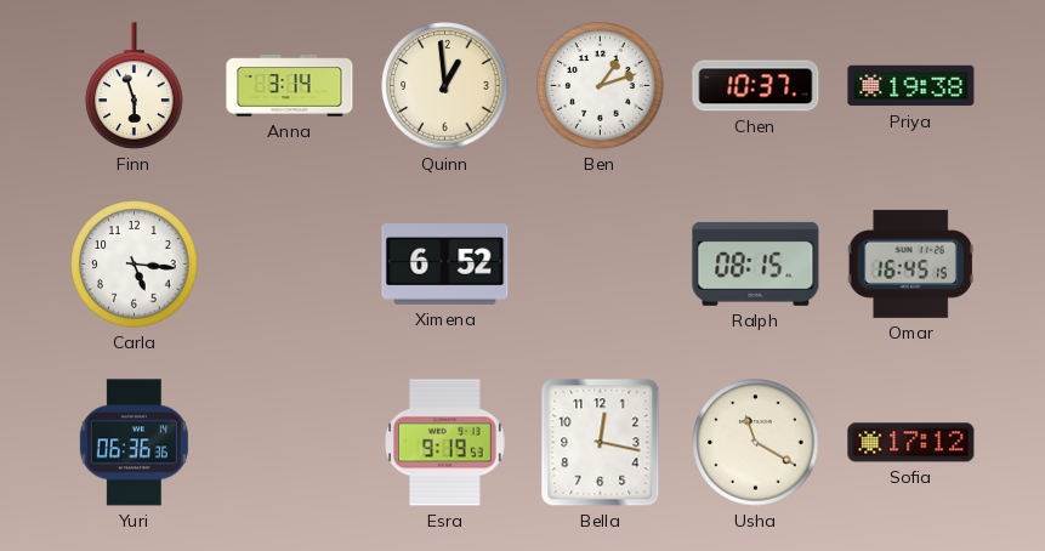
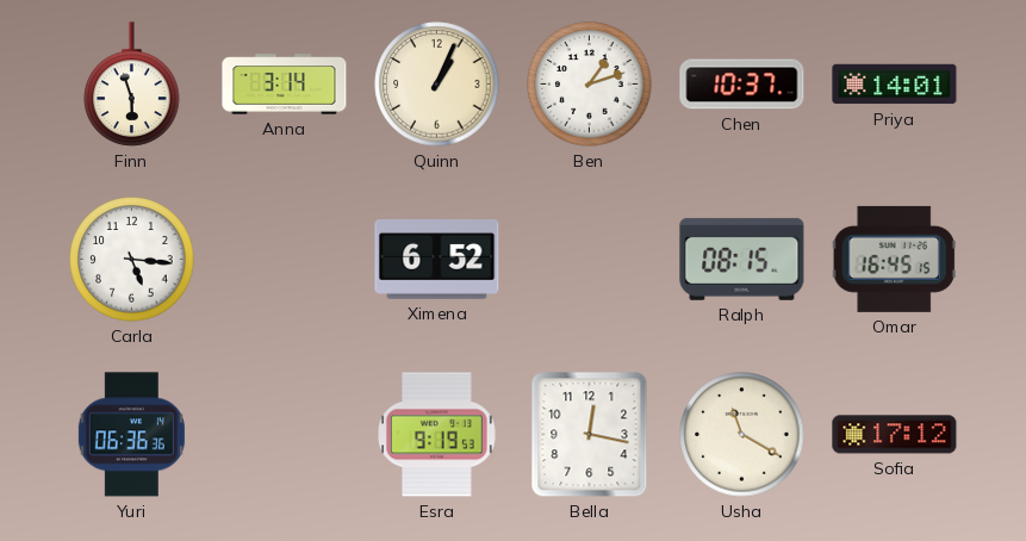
Quinn: 12:59 -> 1:04 (437, 85)
Priya: 19:38 -> 14:01 (895, 85)
